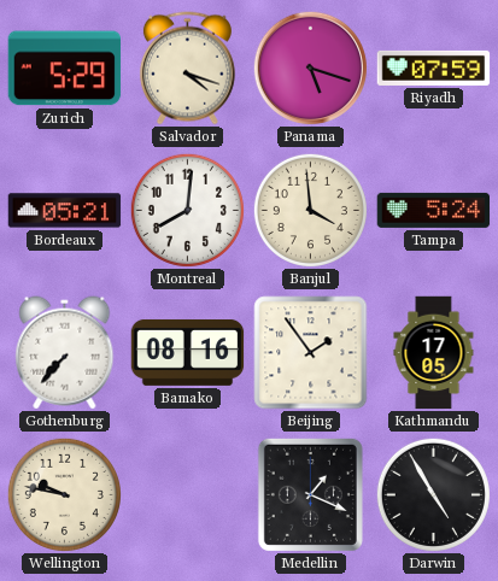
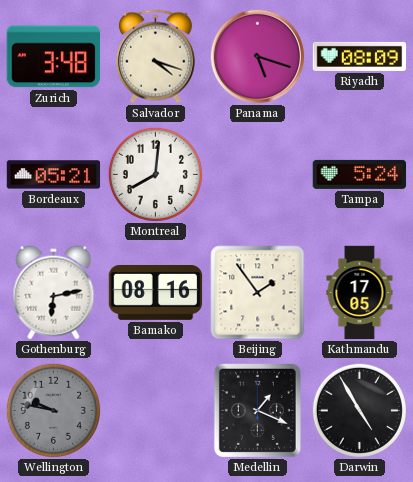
Zurich: 5:29 -> 3:48 (54, 57)
Riyadh: 07:59 -> 08:09 (360, 56)
Banjul: 3:59 -> none (310, 210)
Gothenburg: 7:37 -> 6:13 (54, 293)
Wellington dial: cream -> grey (53, 410)
